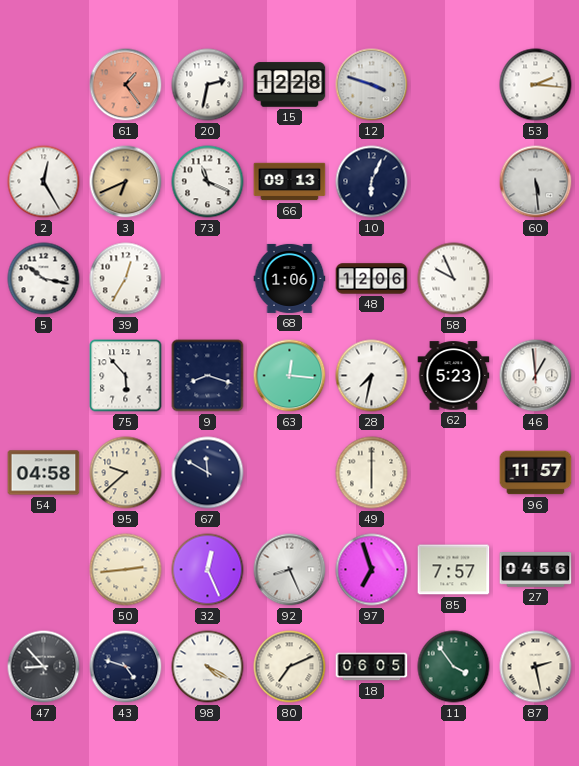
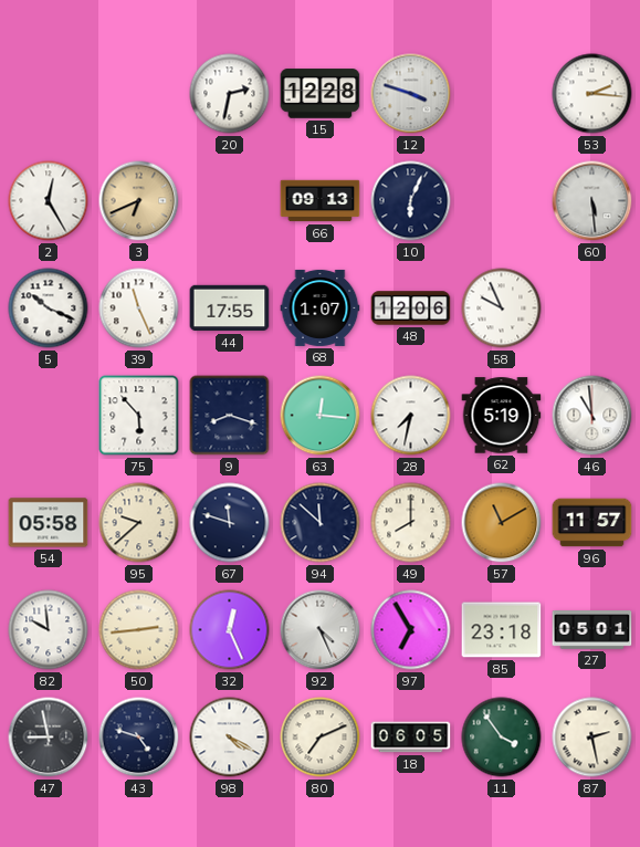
61: 1:24 -> none (126, 85)
73: 11:19 -> none (208, 182)
5: 10:17 -> 10:19 (49, 309)
39: 12:35 -> 11:26 (139, 309)
44: none -> 17:55 (230, 309)
68: 1:06 -> 1:07 (321, 307)
62: 5:23 -> 5:19 (502, 416)
46: 12:59 -> 10:59 (592, 416)
54: 04:58 -> 05:58 (49, 523)
67: 11:50 -> 11:48 (230, 523)
94: none -> 11:52 (321, 523)
49: 6:00 -> 8:00 (411, 523)
57: none -> 11:10 (502, 523)
82: none -> 9:59 (49, 630)
92: 8:26 -> 4:26 (321, 630)
97: 6:57 -> 6:55 (411, 630)
85: 7:57 -> 23:18 (502, 630)
27: 04:56 -> 05:01 (592, 630)
47: 8:53 -> 8:58 (49, 738)
